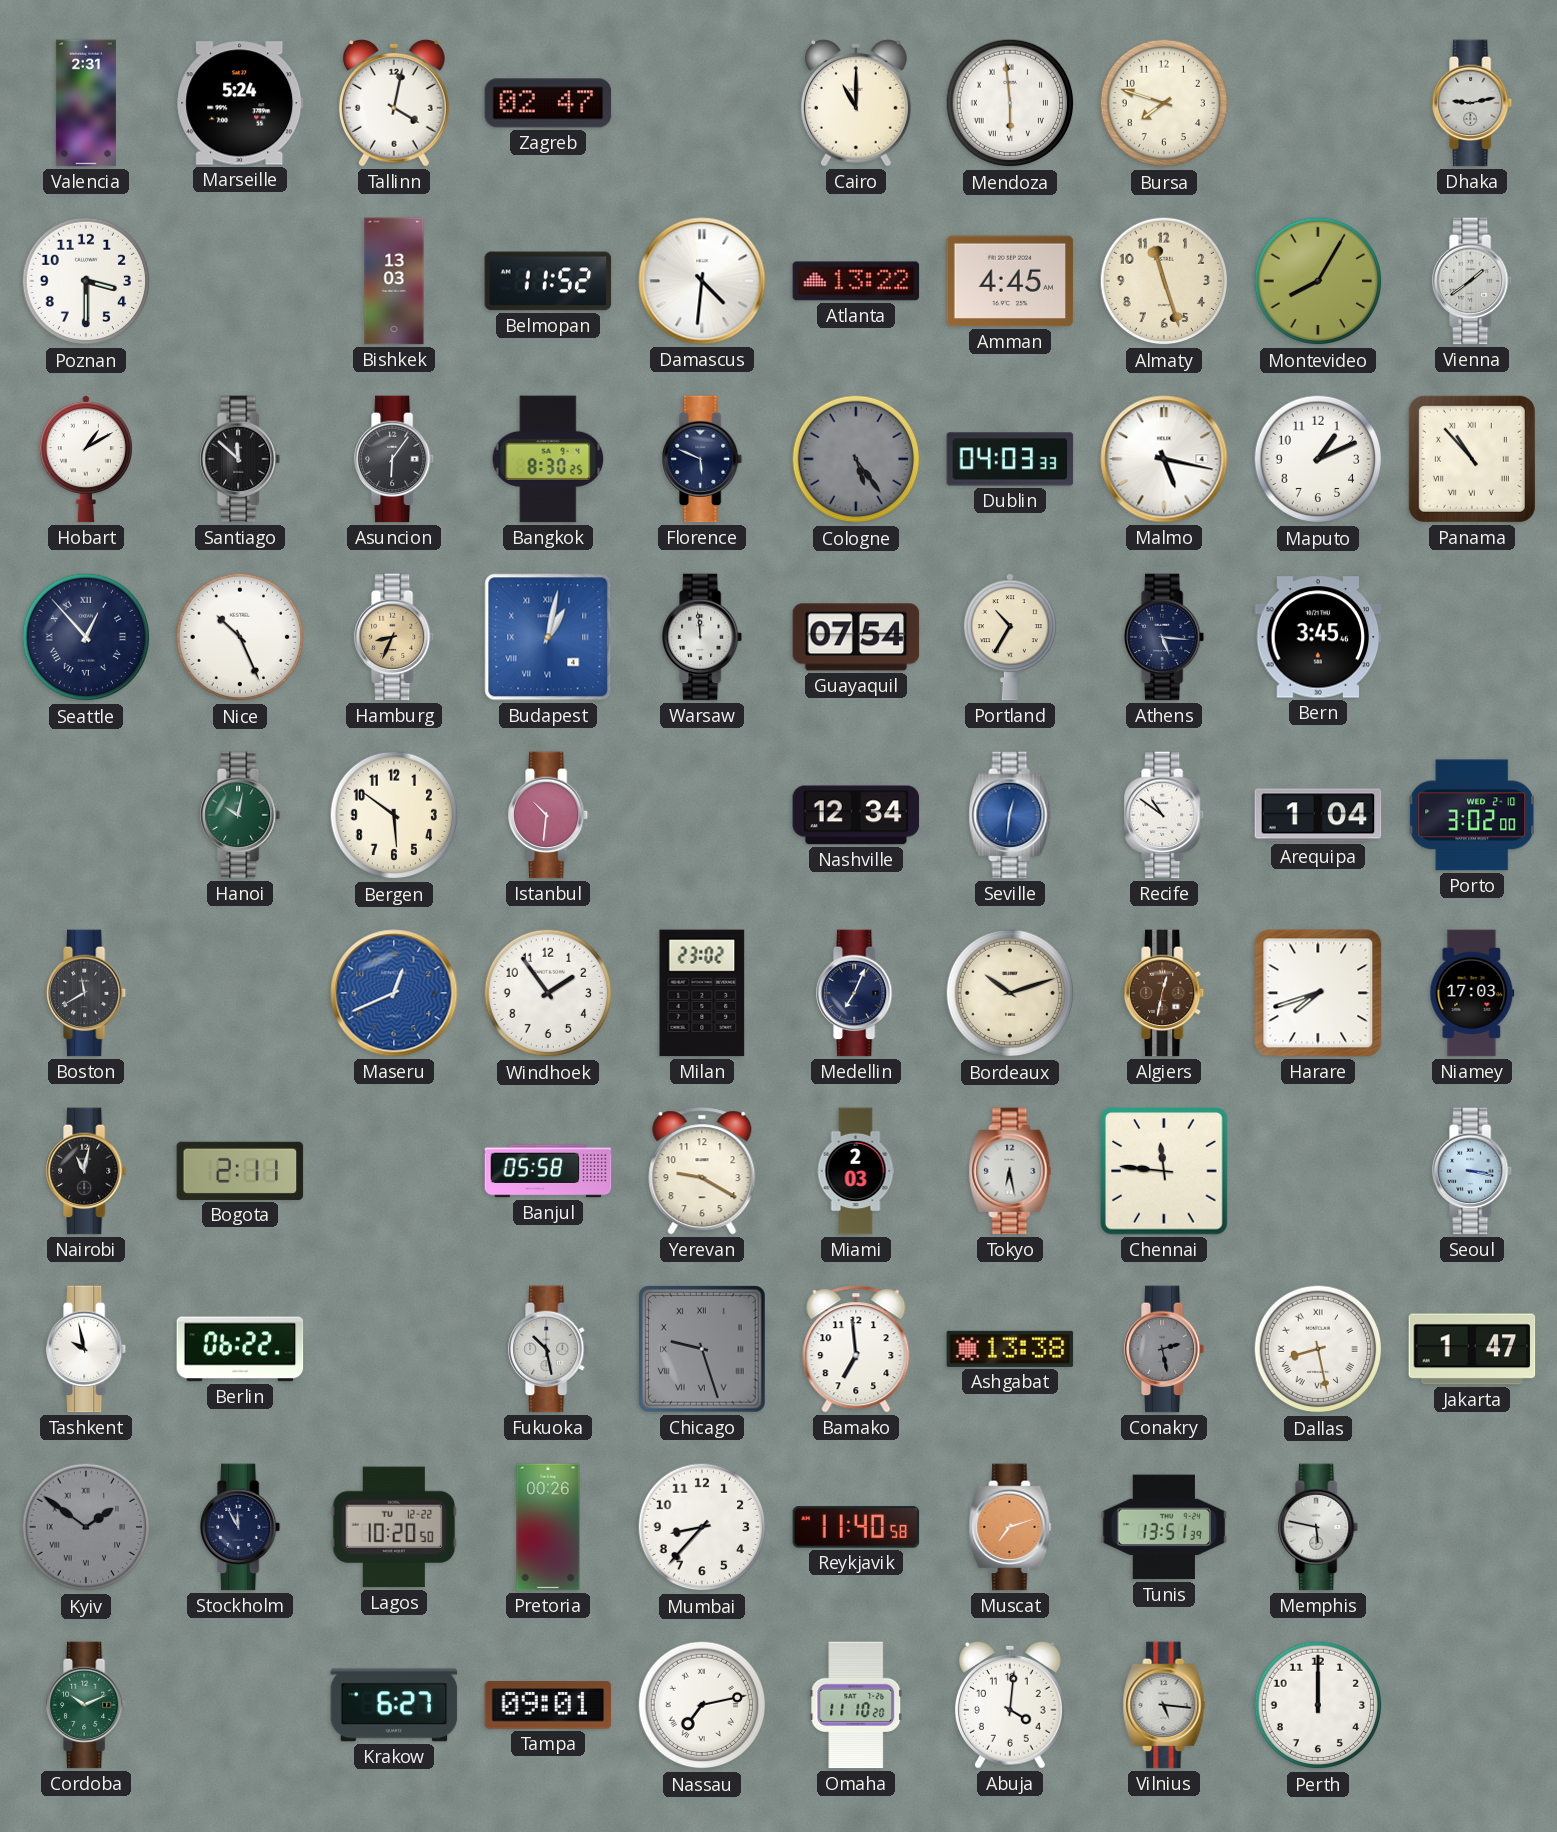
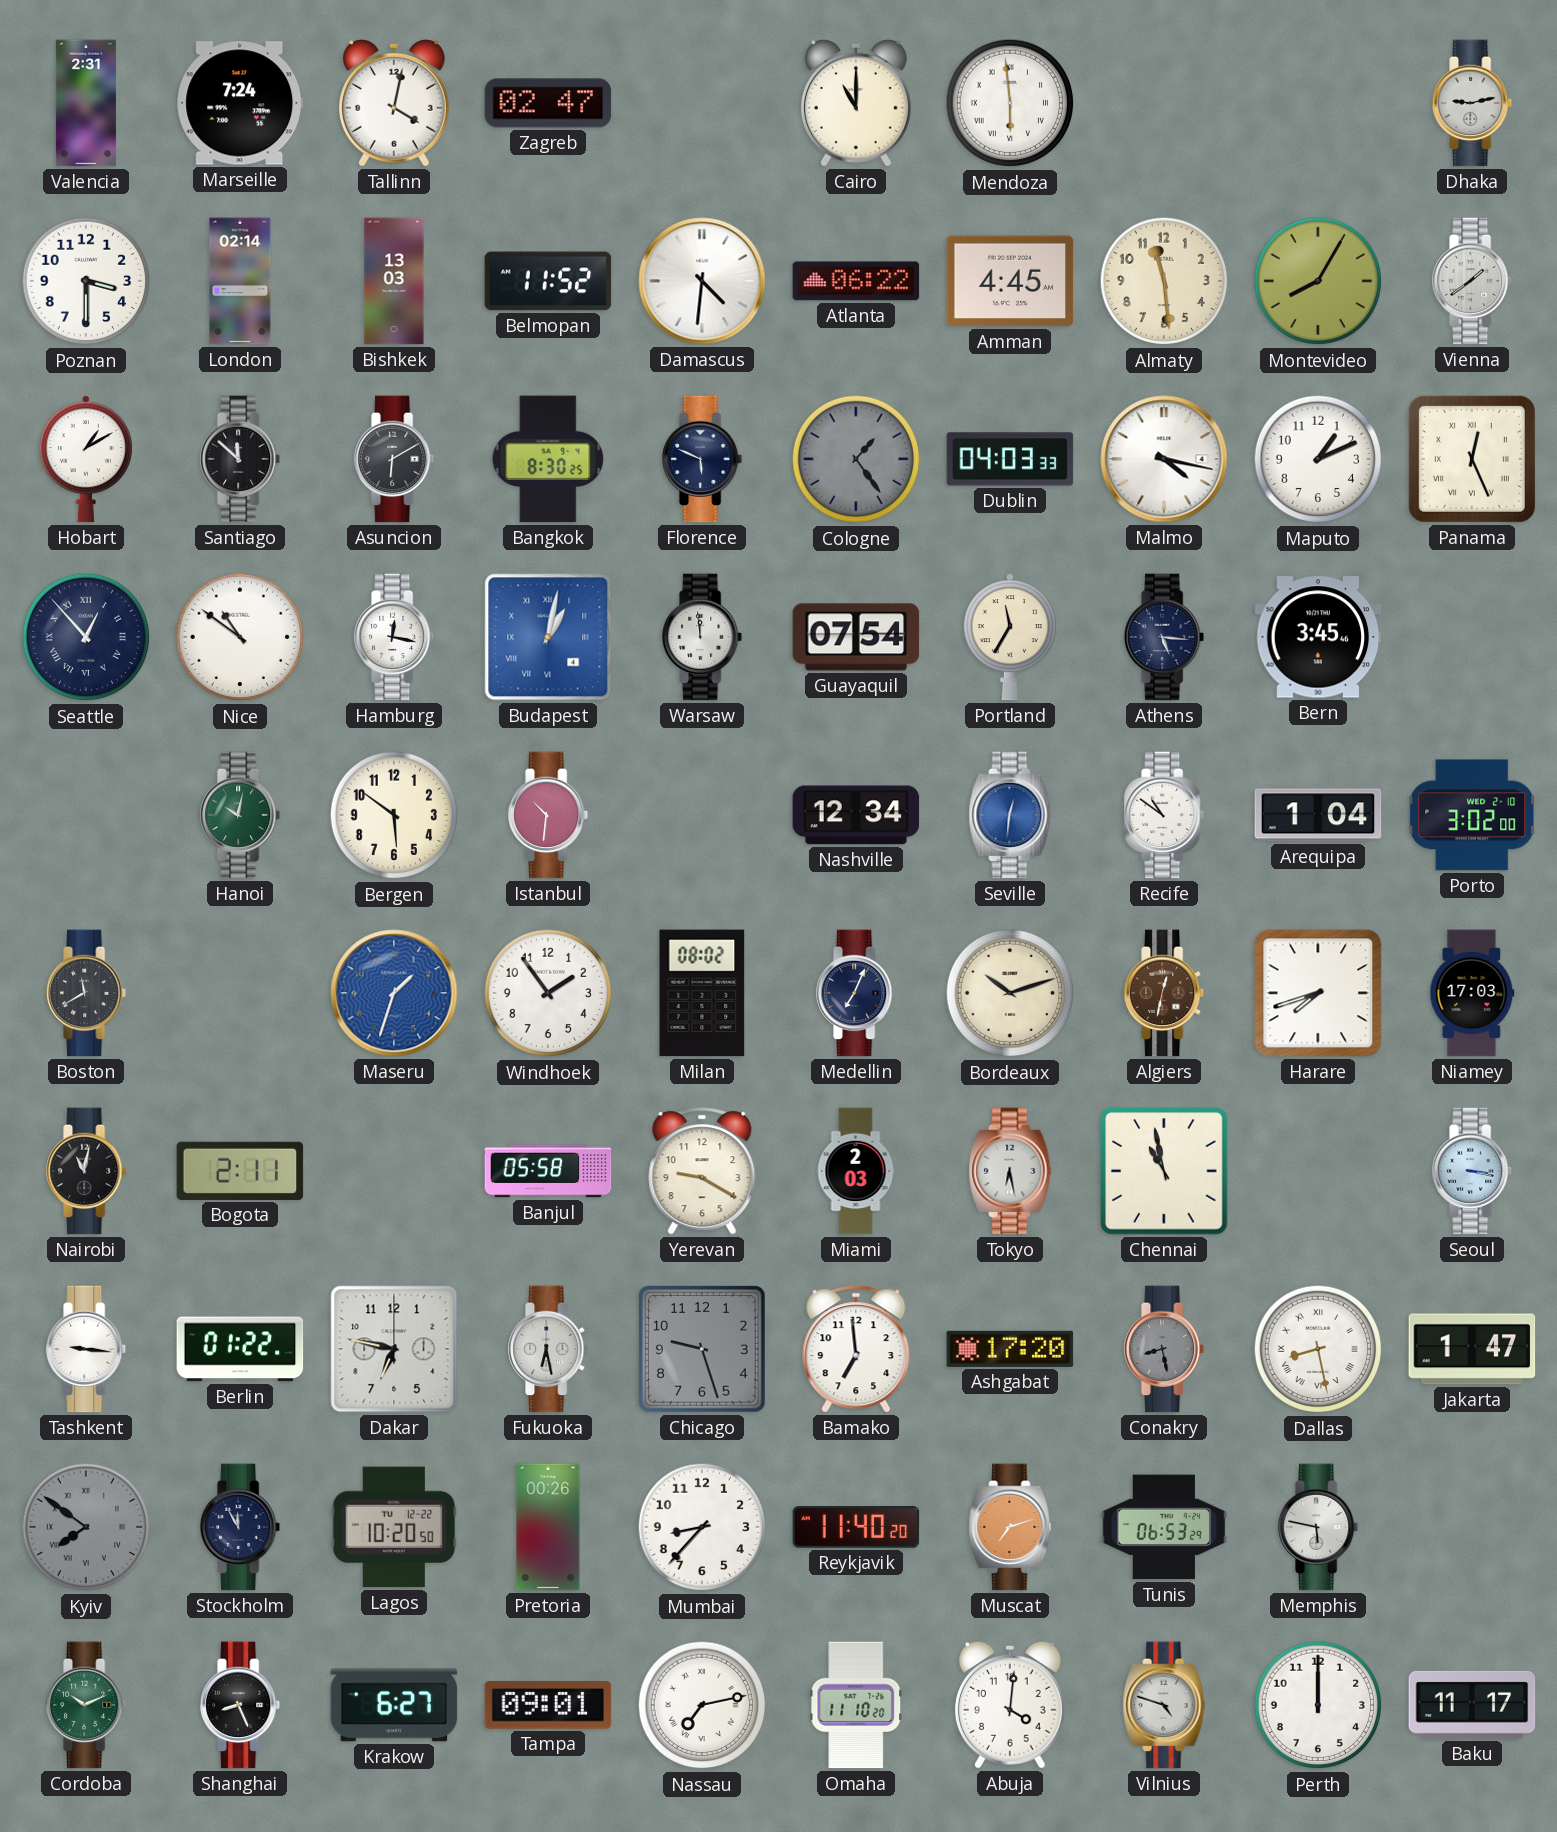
Marseille: 5:24 -> 7:24 (240, 103)
Bursa: 7:48 -> none (1164, 103)
London: none -> 02:14 (240, 281)
Atlanta: 13:22 -> 06:22 (856, 281)
Almaty: 11:27 -> 11:29 (1164, 281)
Asuncion: 6:06 -> 6:10 (395, 459)
Cologne: 5:24 -> 1:24 (856, 459)
Malmo: 5:17 -> 4:17 (1164, 459)
Panama: 10:53 -> 12:26 (1472, 459)
Nice: 10:26 -> 10:51 (240, 637)
Hamburg: 8:34 -> 12:17 (395, 637)
Hamburg dial: champagne -> white (395, 637)
Portland: 10:35 -> 11:35 (1010, 637)
Maseru: 12:41 -> 1:33 (394, 993)
Milan: 23:02 -> 08:02 (702, 993)
Chennai: 11:46 -> 10:58 (1164, 1171)
Tashkent: 9:58 -> 9:16 (87, 1349)
Berlin: 06:22 -> 01:22 (240, 1349)
Dakar: none -> 6:47 (394, 1349)
Fukuoka: 10:28 -> 6:28 (549, 1349)
Chicago numerals: Roman -> Arabic (702, 1349)
Ashgabat: 13:38 -> 17:20 (1010, 1349)
Conakry: 2:28 -> 8:28 (1165, 1349)
Kyiv: 1:51 -> 7:51 (86, 1527)
Reykjavik: 11:40:58 -> 11:40:20 (856, 1527)
Tunis: 13:51 -> 06:53 (1164, 1527)
Shanghai: none -> 8:26 (241, 1705)
Vilnius: 5:16 -> 4:48 (1164, 1705)
Baku: none -> 11:17 (1472, 1705)
